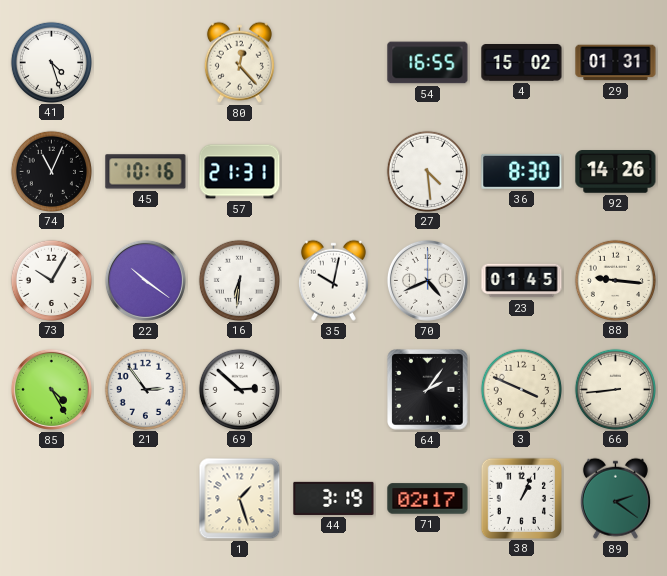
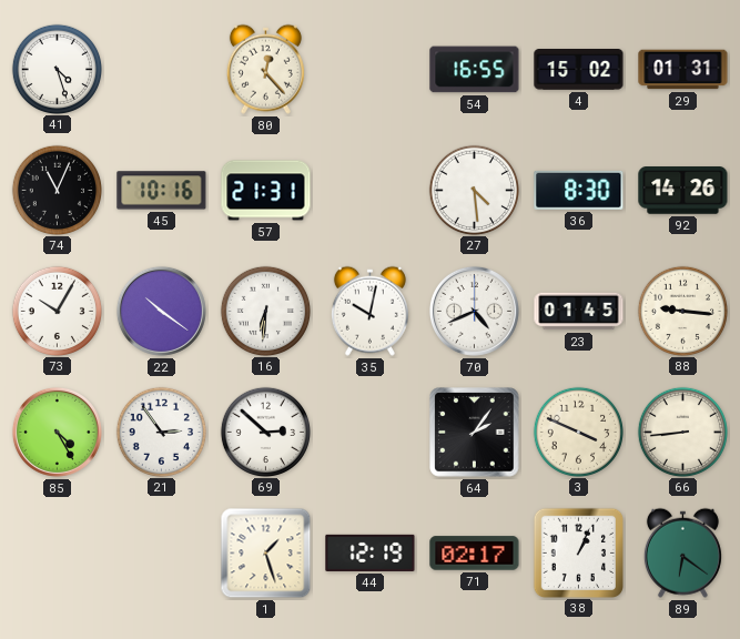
44: 3:19 -> 12:19 (371, 552)
89: 2:21 -> 6:21 (682, 552)
